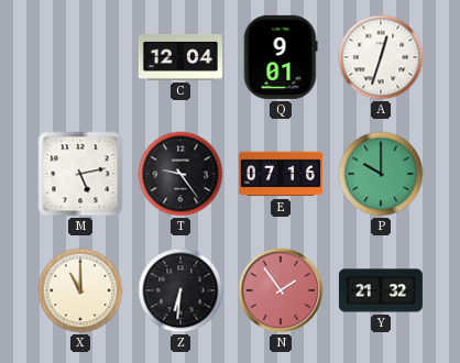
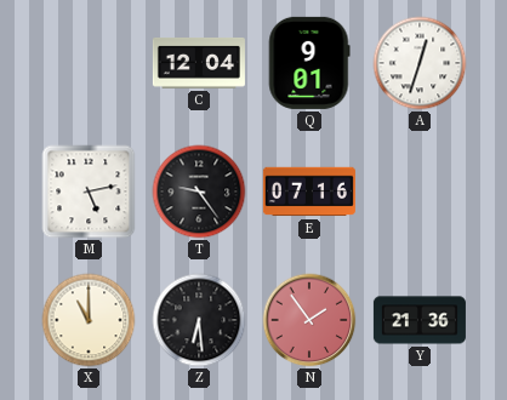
P: 10:00 -> none (381, 174)
Z: 6:31 -> 6:29 (199, 320)
Y: 21:32 -> 21:36 (420, 320)
